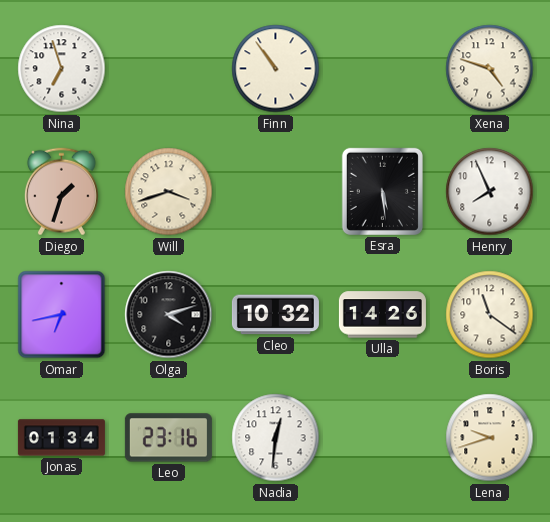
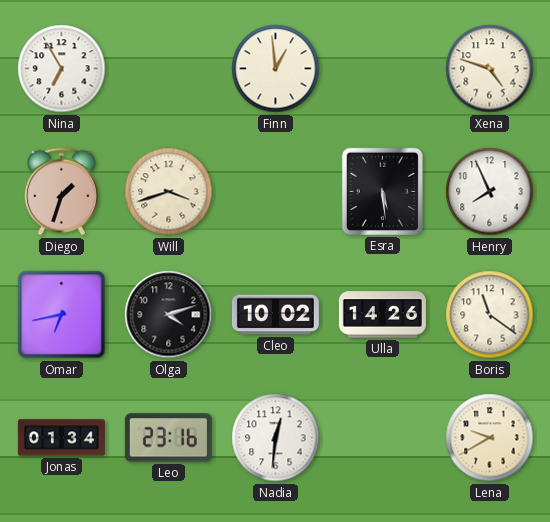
Nina: 6:57 -> 6:55 (62, 69)
Finn: 10:54 -> 12:59 (276, 69)
Cleo: 10:32 -> 10:02 (275, 315)
Lena: 9:42 -> 9:40 (490, 438)
